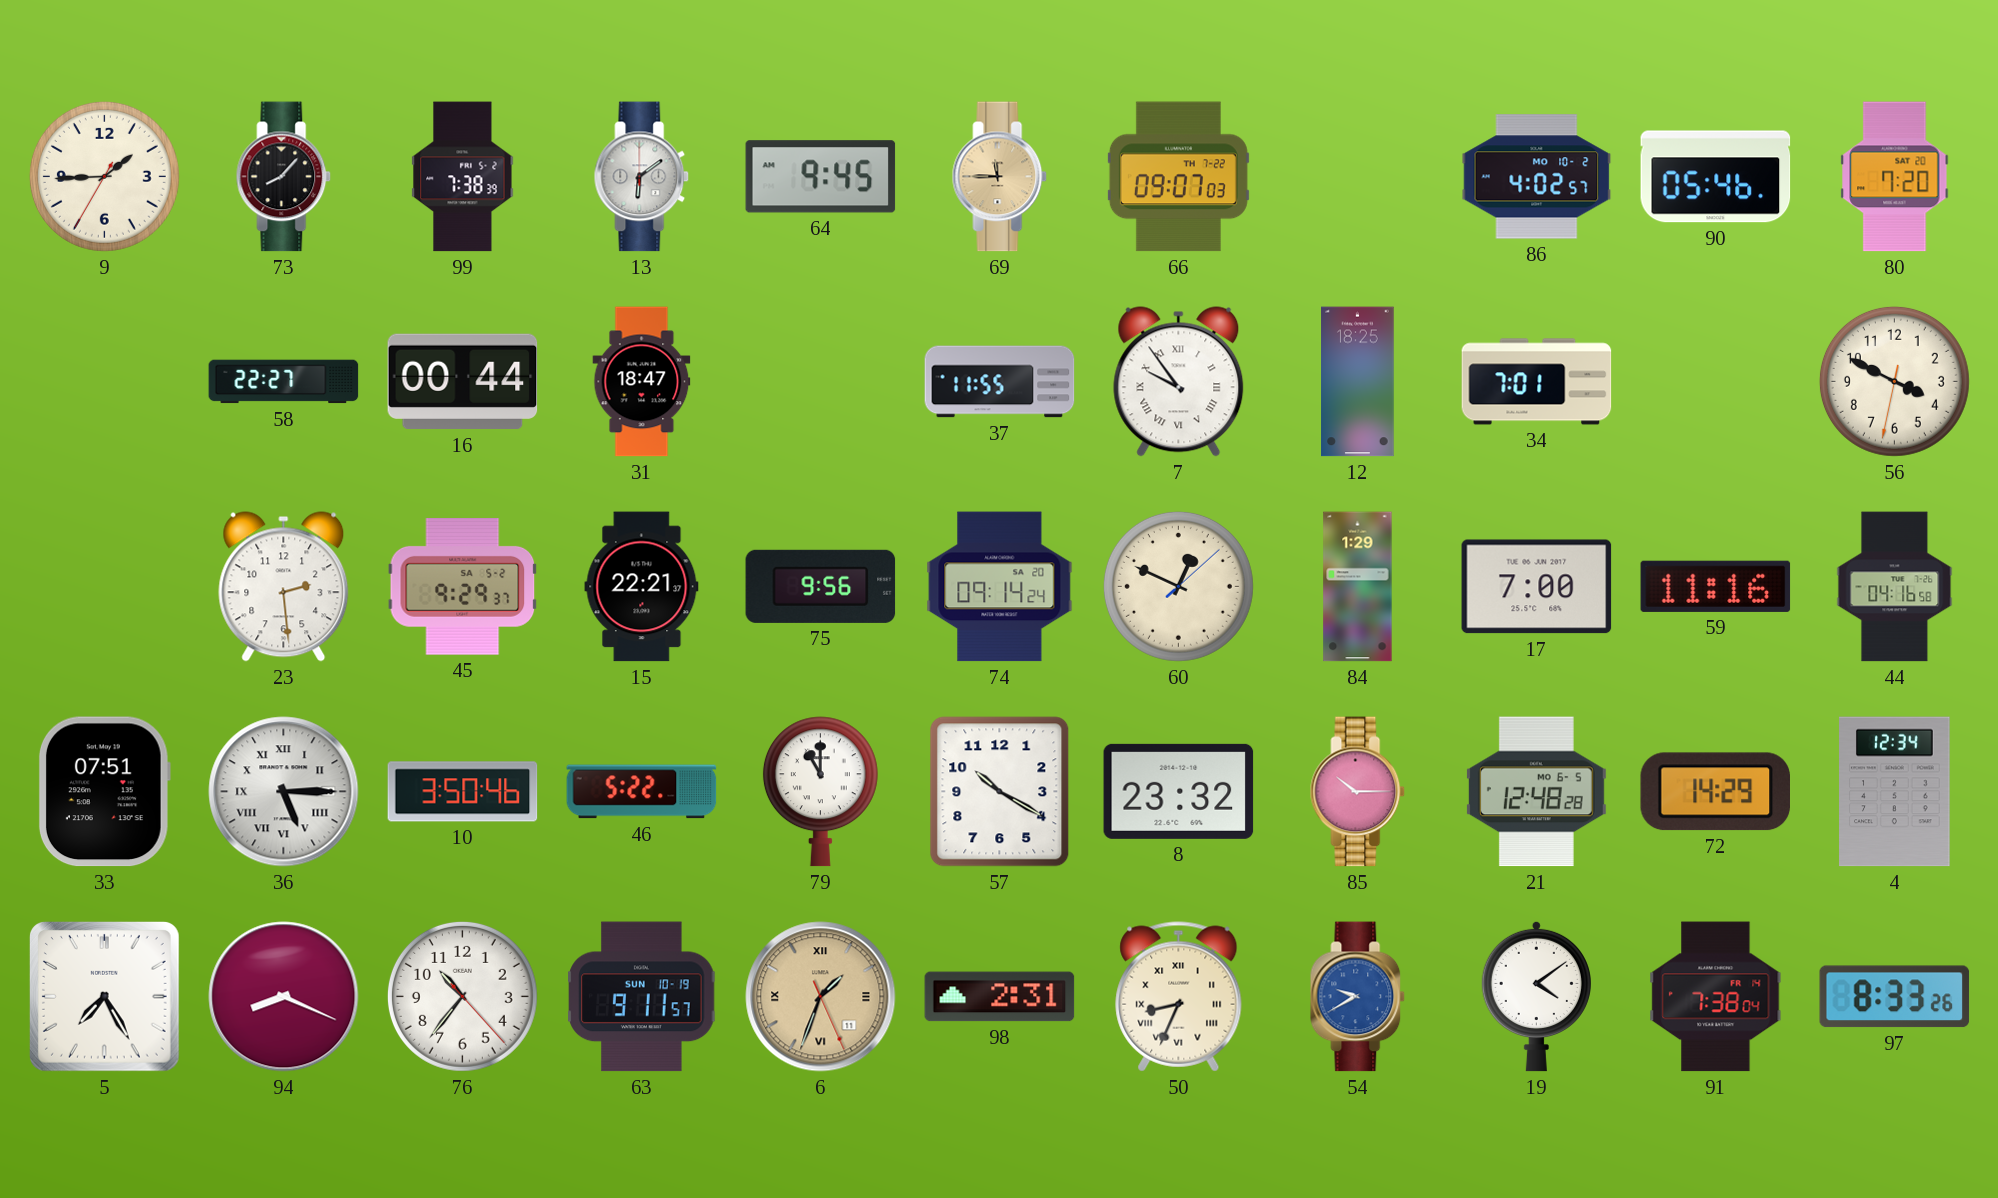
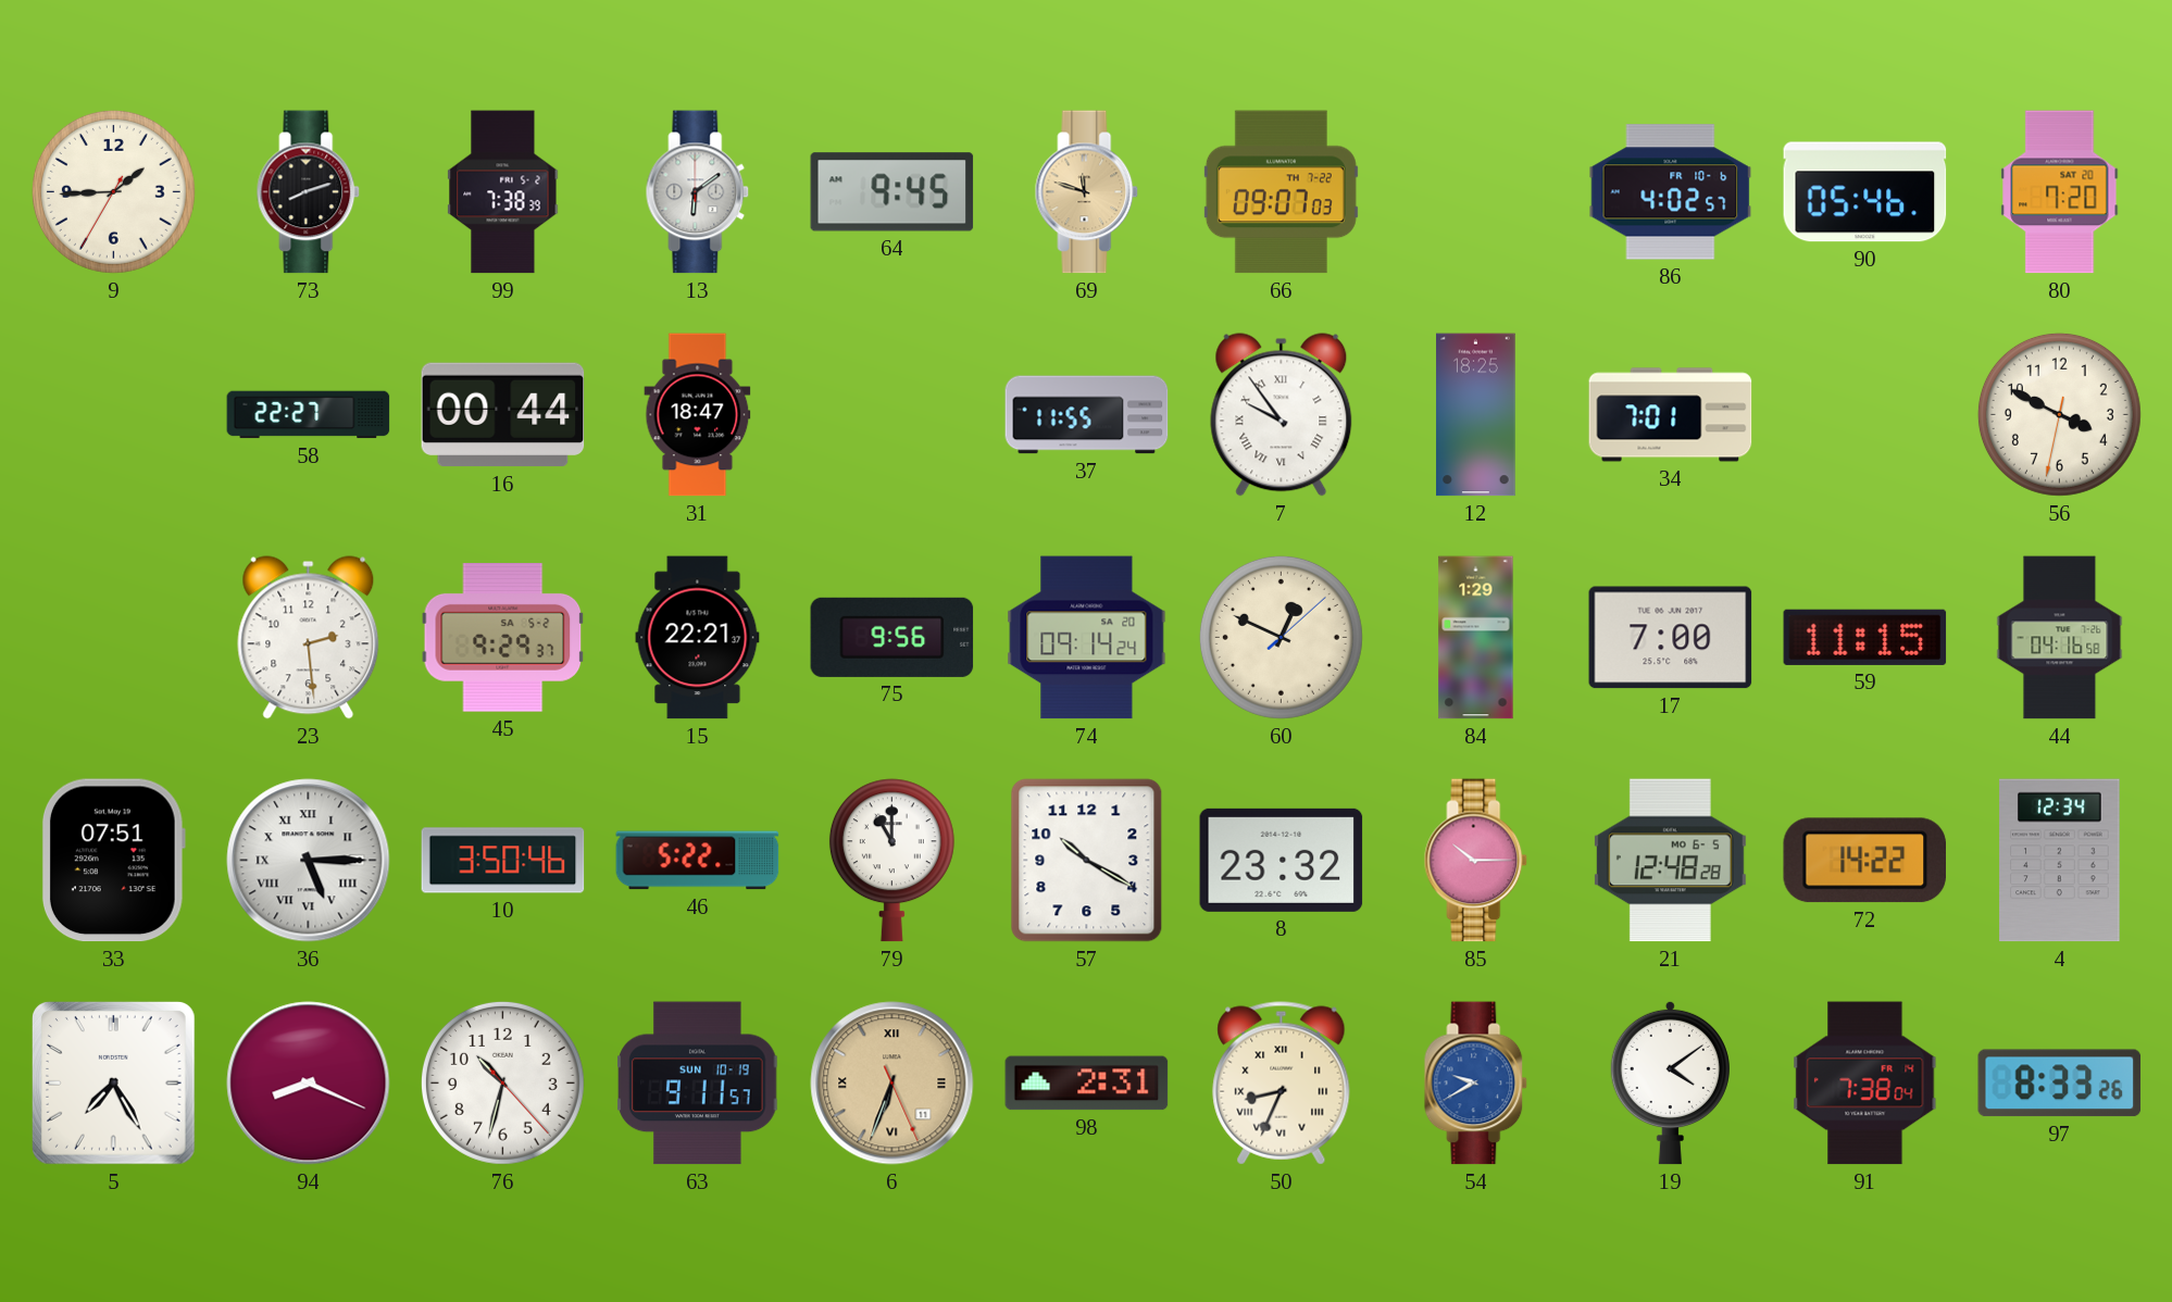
73: 8:07 -> 8:12 (309, 192)
69: 11:45 -> 11:48 (1087, 192)
86 date: MO 10-2 -> FR 10-6 (1671, 192)
59: 11:16 -> 11:15 (1865, 637)
72: 14:29 -> 14:22 (1864, 861)
76: 10:36 -> 10:32 (502, 1082)
6: 1:33 -> 6:33 (892, 1084)
